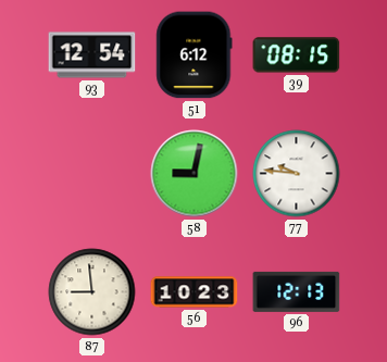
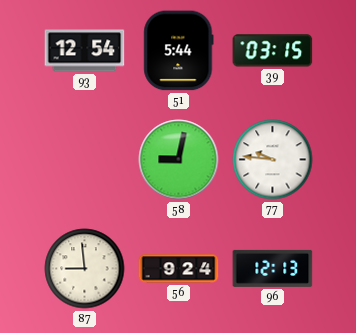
51: 6:12 -> 5:44 (179, 51)
39: 08:15 -> 03:15 (273, 51)
56: 10:23 -> 9:24 (179, 269)
